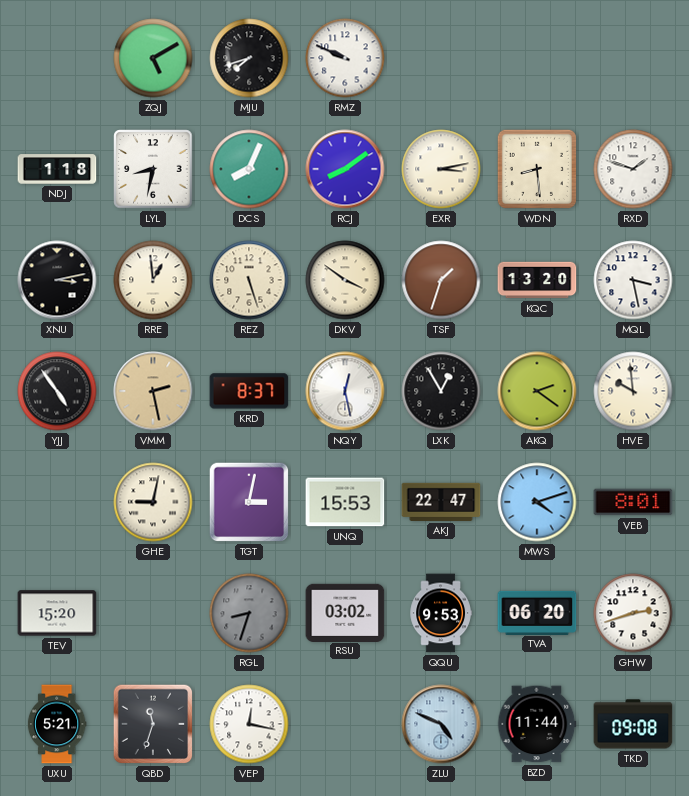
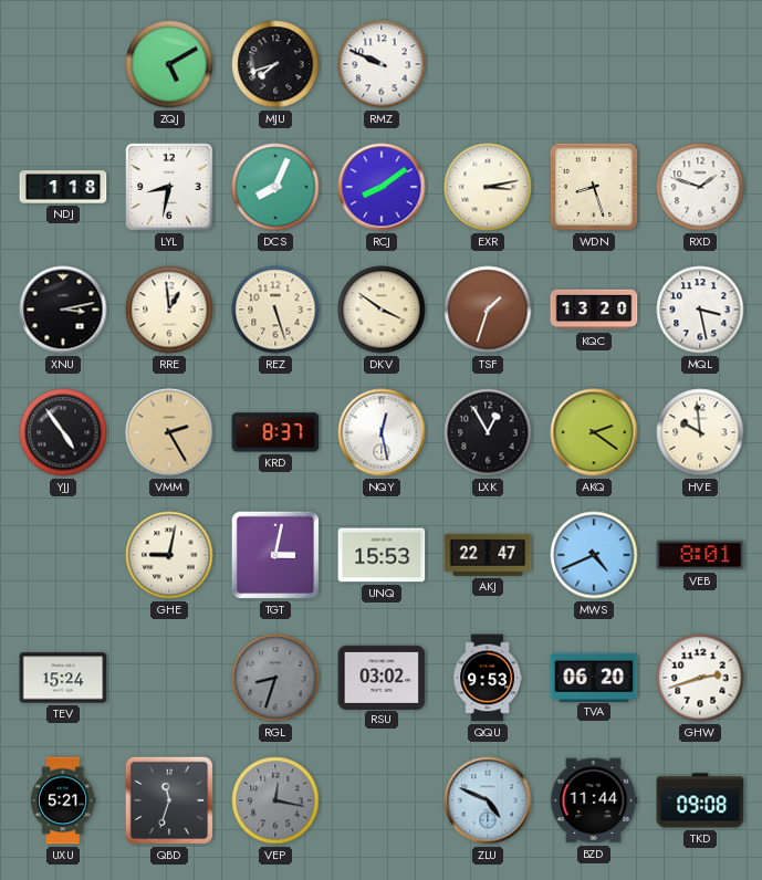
WDN: 8:29 -> 8:27 (594, 187)
VMM: 2:28 -> 2:25 (169, 432)
MWS: 4:12 -> 4:41 (594, 555)
TEV: 15:20 -> 15:24 (63, 678)
VEP dial: white -> grey (275, 800)
